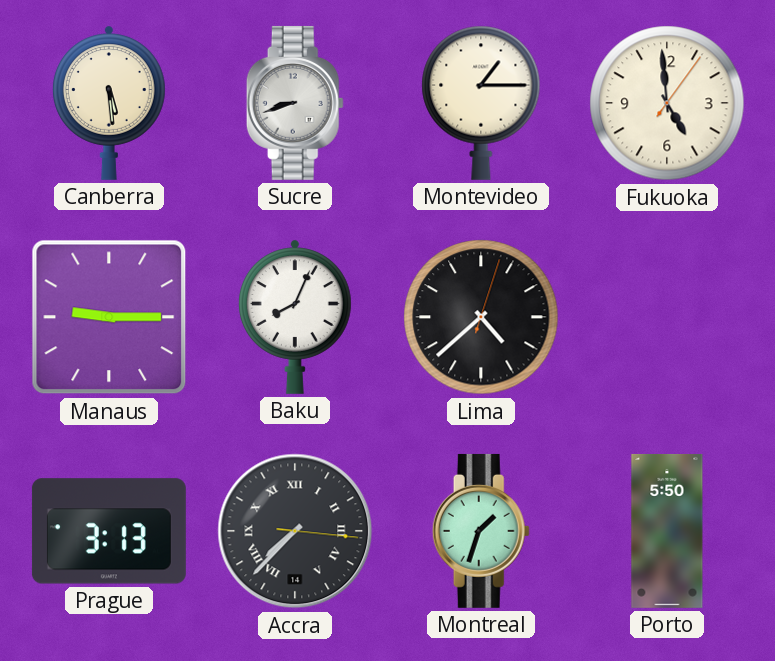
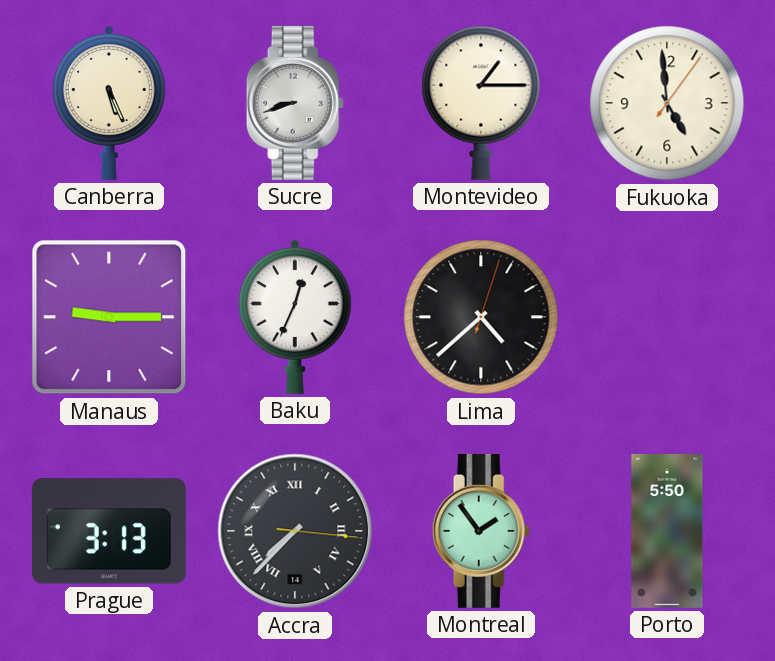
Canberra: 5:29 -> 5:26 (109, 103)
Baku: 8:04 -> 12:34 (295, 317)
Montreal: 1:33 -> 1:54 (481, 531)
